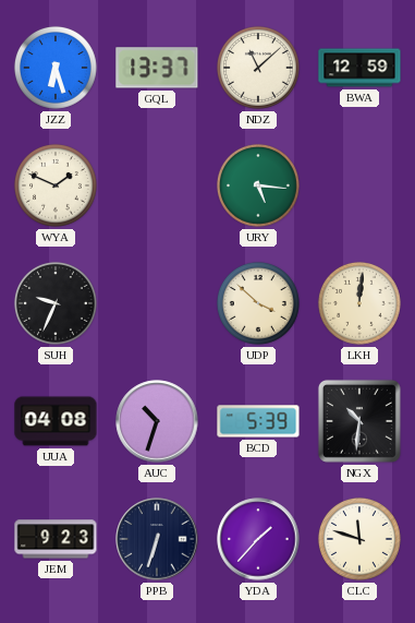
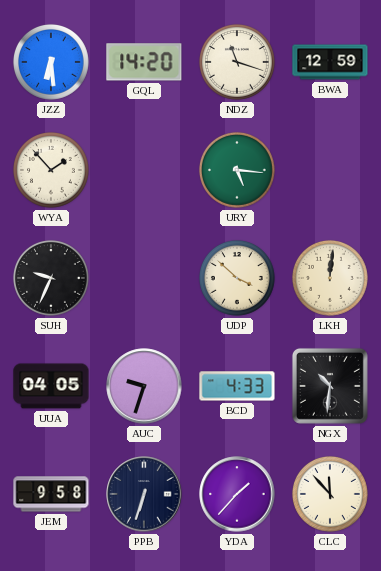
JZZ: 6:27 -> 6:29 (51, 62)
GQL: 13:37 -> 14:20 (144, 62)
NDZ: 11:08 -> 11:18 (237, 62)
WYA: 1:49 -> 1:53 (51, 170)
UUA: 04:08 -> 04:05 (51, 386)
AUC: 10:33 -> 9:33 (144, 386)
BCD: 5:39 -> 4:33 (237, 386)
JEM: 9:23 -> 9:58 (51, 494)
CLC: 11:48 -> 11:53 (330, 494)
